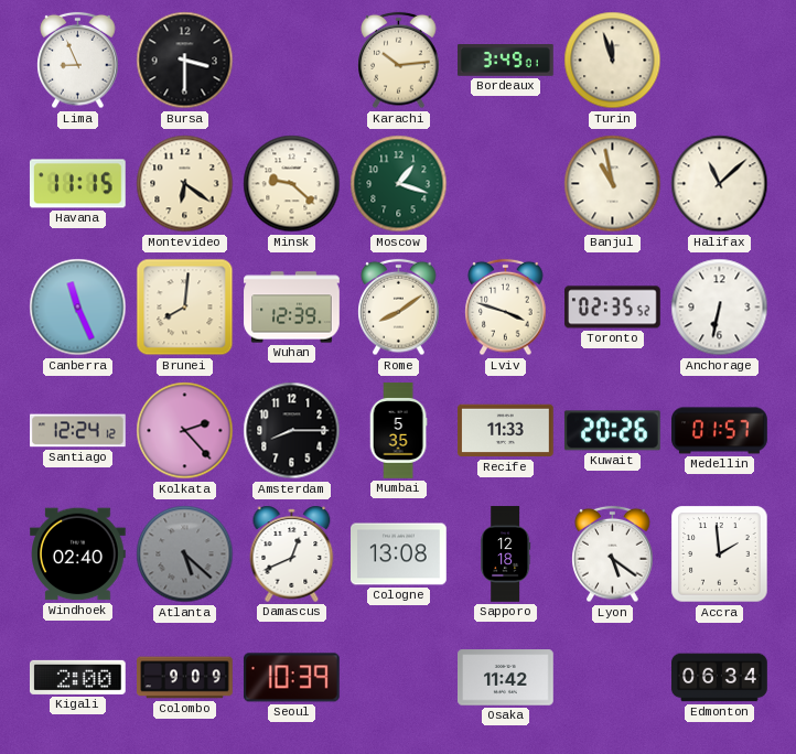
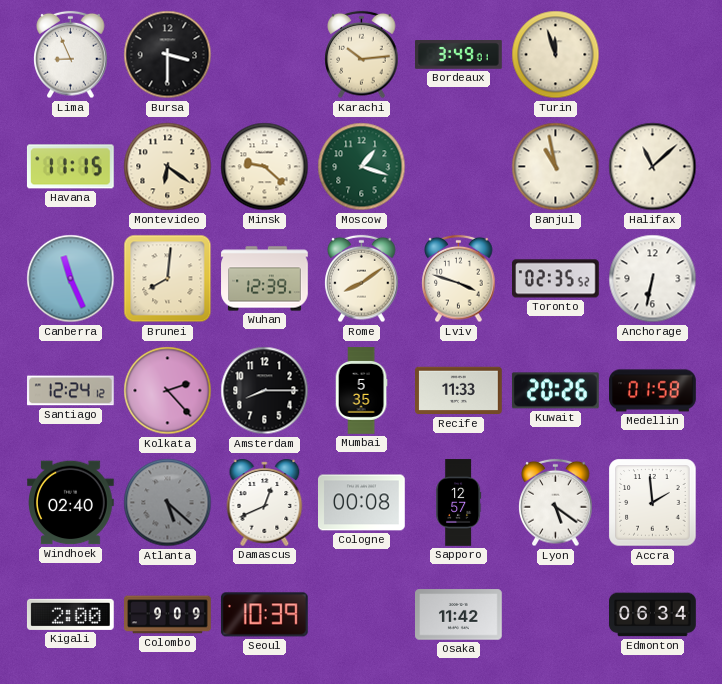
Medellin: 01:57 -> 01:58 (653, 391)
Cologne: 13:08 -> 00:08 (362, 503)
Sapporo: 12:18 -> 12:57 (459, 503)
